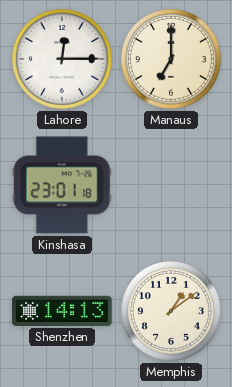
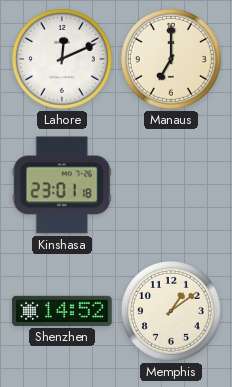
Lahore: 12:15 -> 12:11 (62, 59)
Shenzhen: 14:13 -> 14:52 (62, 311)
